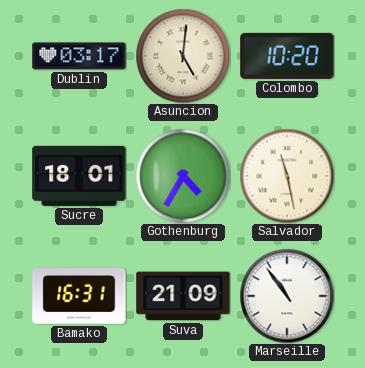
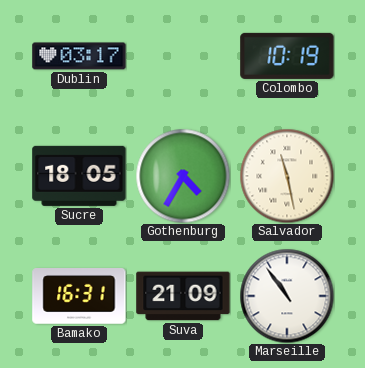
Asuncion: 5:01 -> none (183, 56)
Colombo: 10:20 -> 10:19 (287, 56)
Sucre: 18:01 -> 18:05 (79, 176)
